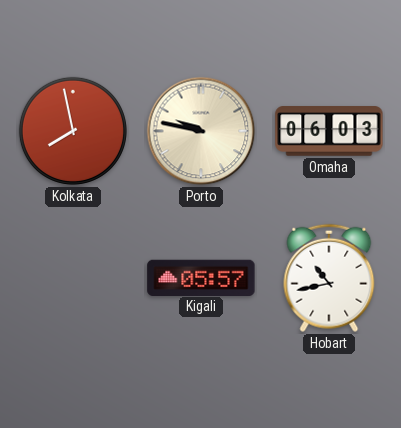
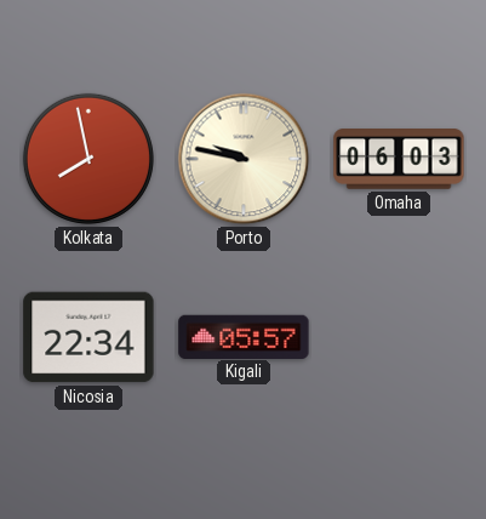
Nicosia: none -> 22:34 (88, 337)
Hobart: 10:43 -> none (329, 278)
